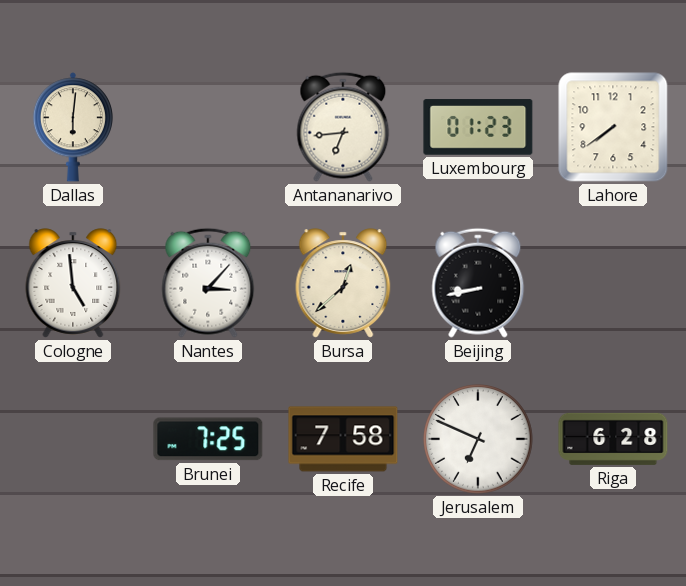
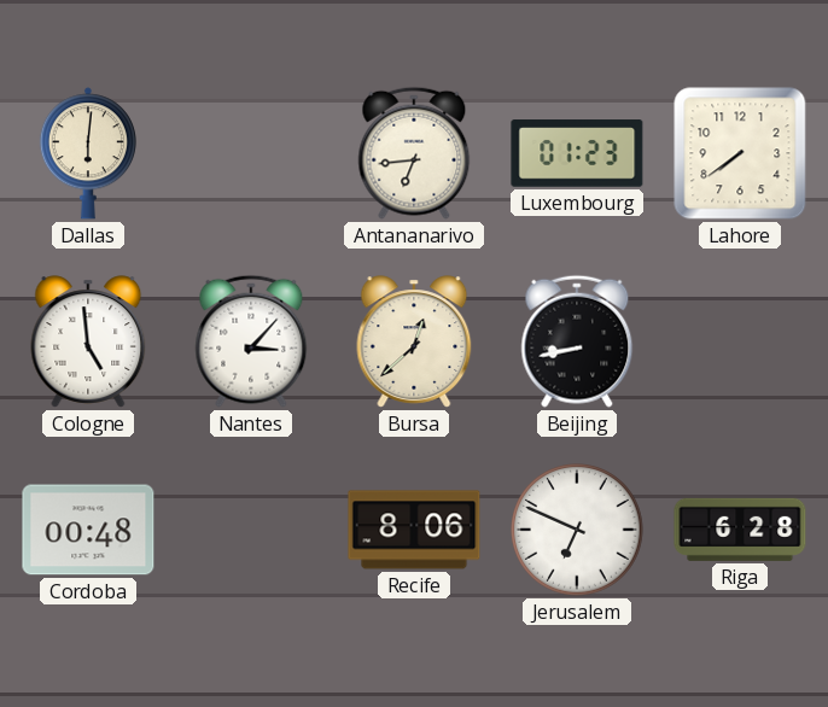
Cordoba: none -> 00:48 (88, 530)
Brunei: 7:25 -> none (208, 439)
Recife: 7:58 -> 8:06 (414, 530)
